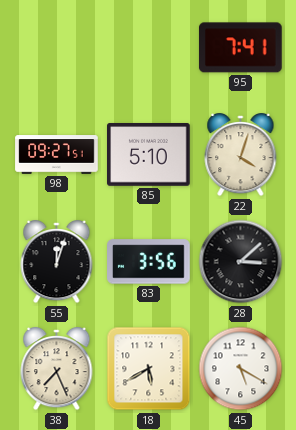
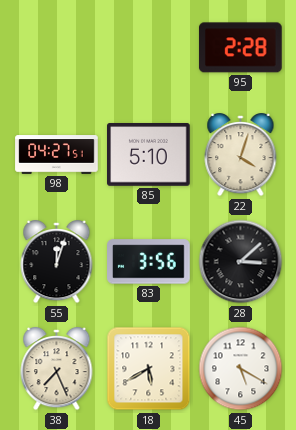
95: 7:41 -> 2:28 (241, 48)
98: 09:27 -> 04:27 (57, 155)
